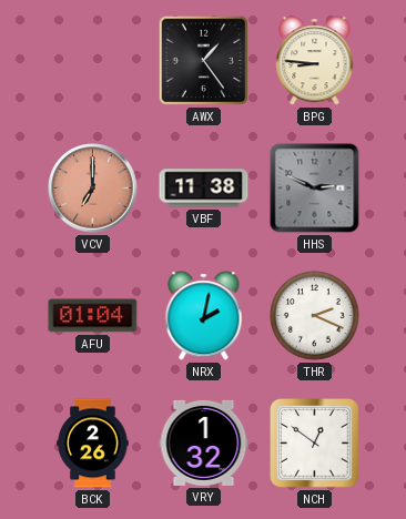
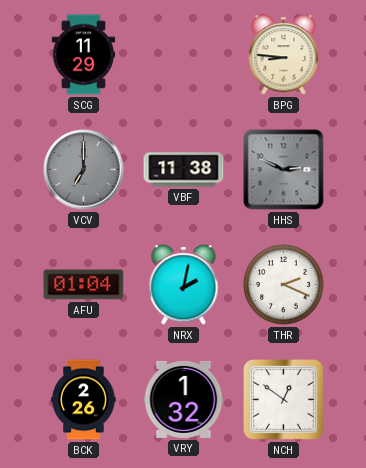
SCG: none -> 11:29 (84, 55)
AWX: 1:24 -> none (203, 60)
VCV dial: salmon -> grey (84, 170)
